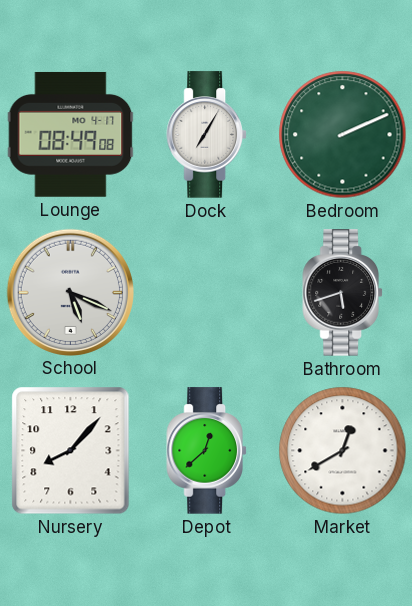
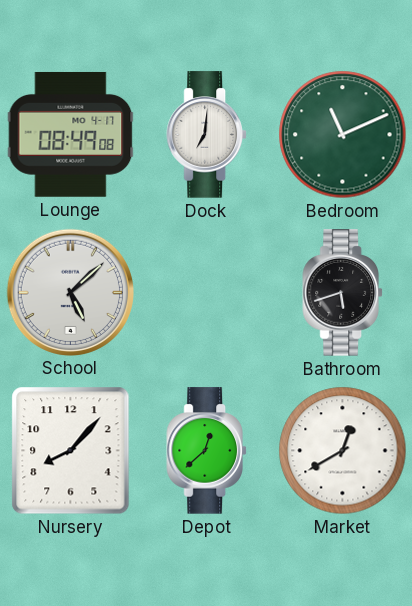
Dock: 7:05 -> 7:01 (206, 135)
Bedroom: 2:11 -> 11:11 (343, 135)
School: 5:19 -> 5:08 (70, 292)
